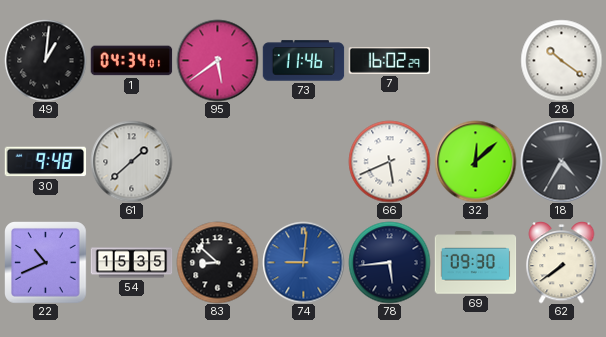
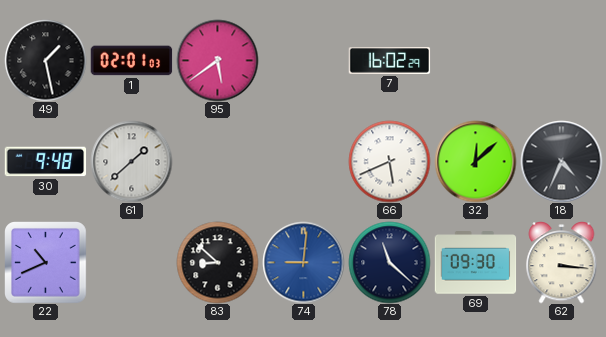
49: 1:01 -> 1:28 (45, 60)
1: 04:34 -> 02:01 (131, 61)
73: 11:46 -> none (303, 61)
28: 10:21 -> none (561, 60)
18: 4:35 -> 4:34 (561, 161)
54: 15:35 -> none (131, 263)
78: 5:44 -> 11:22 (389, 262)
62: 7:39 -> 3:16 (562, 263)
